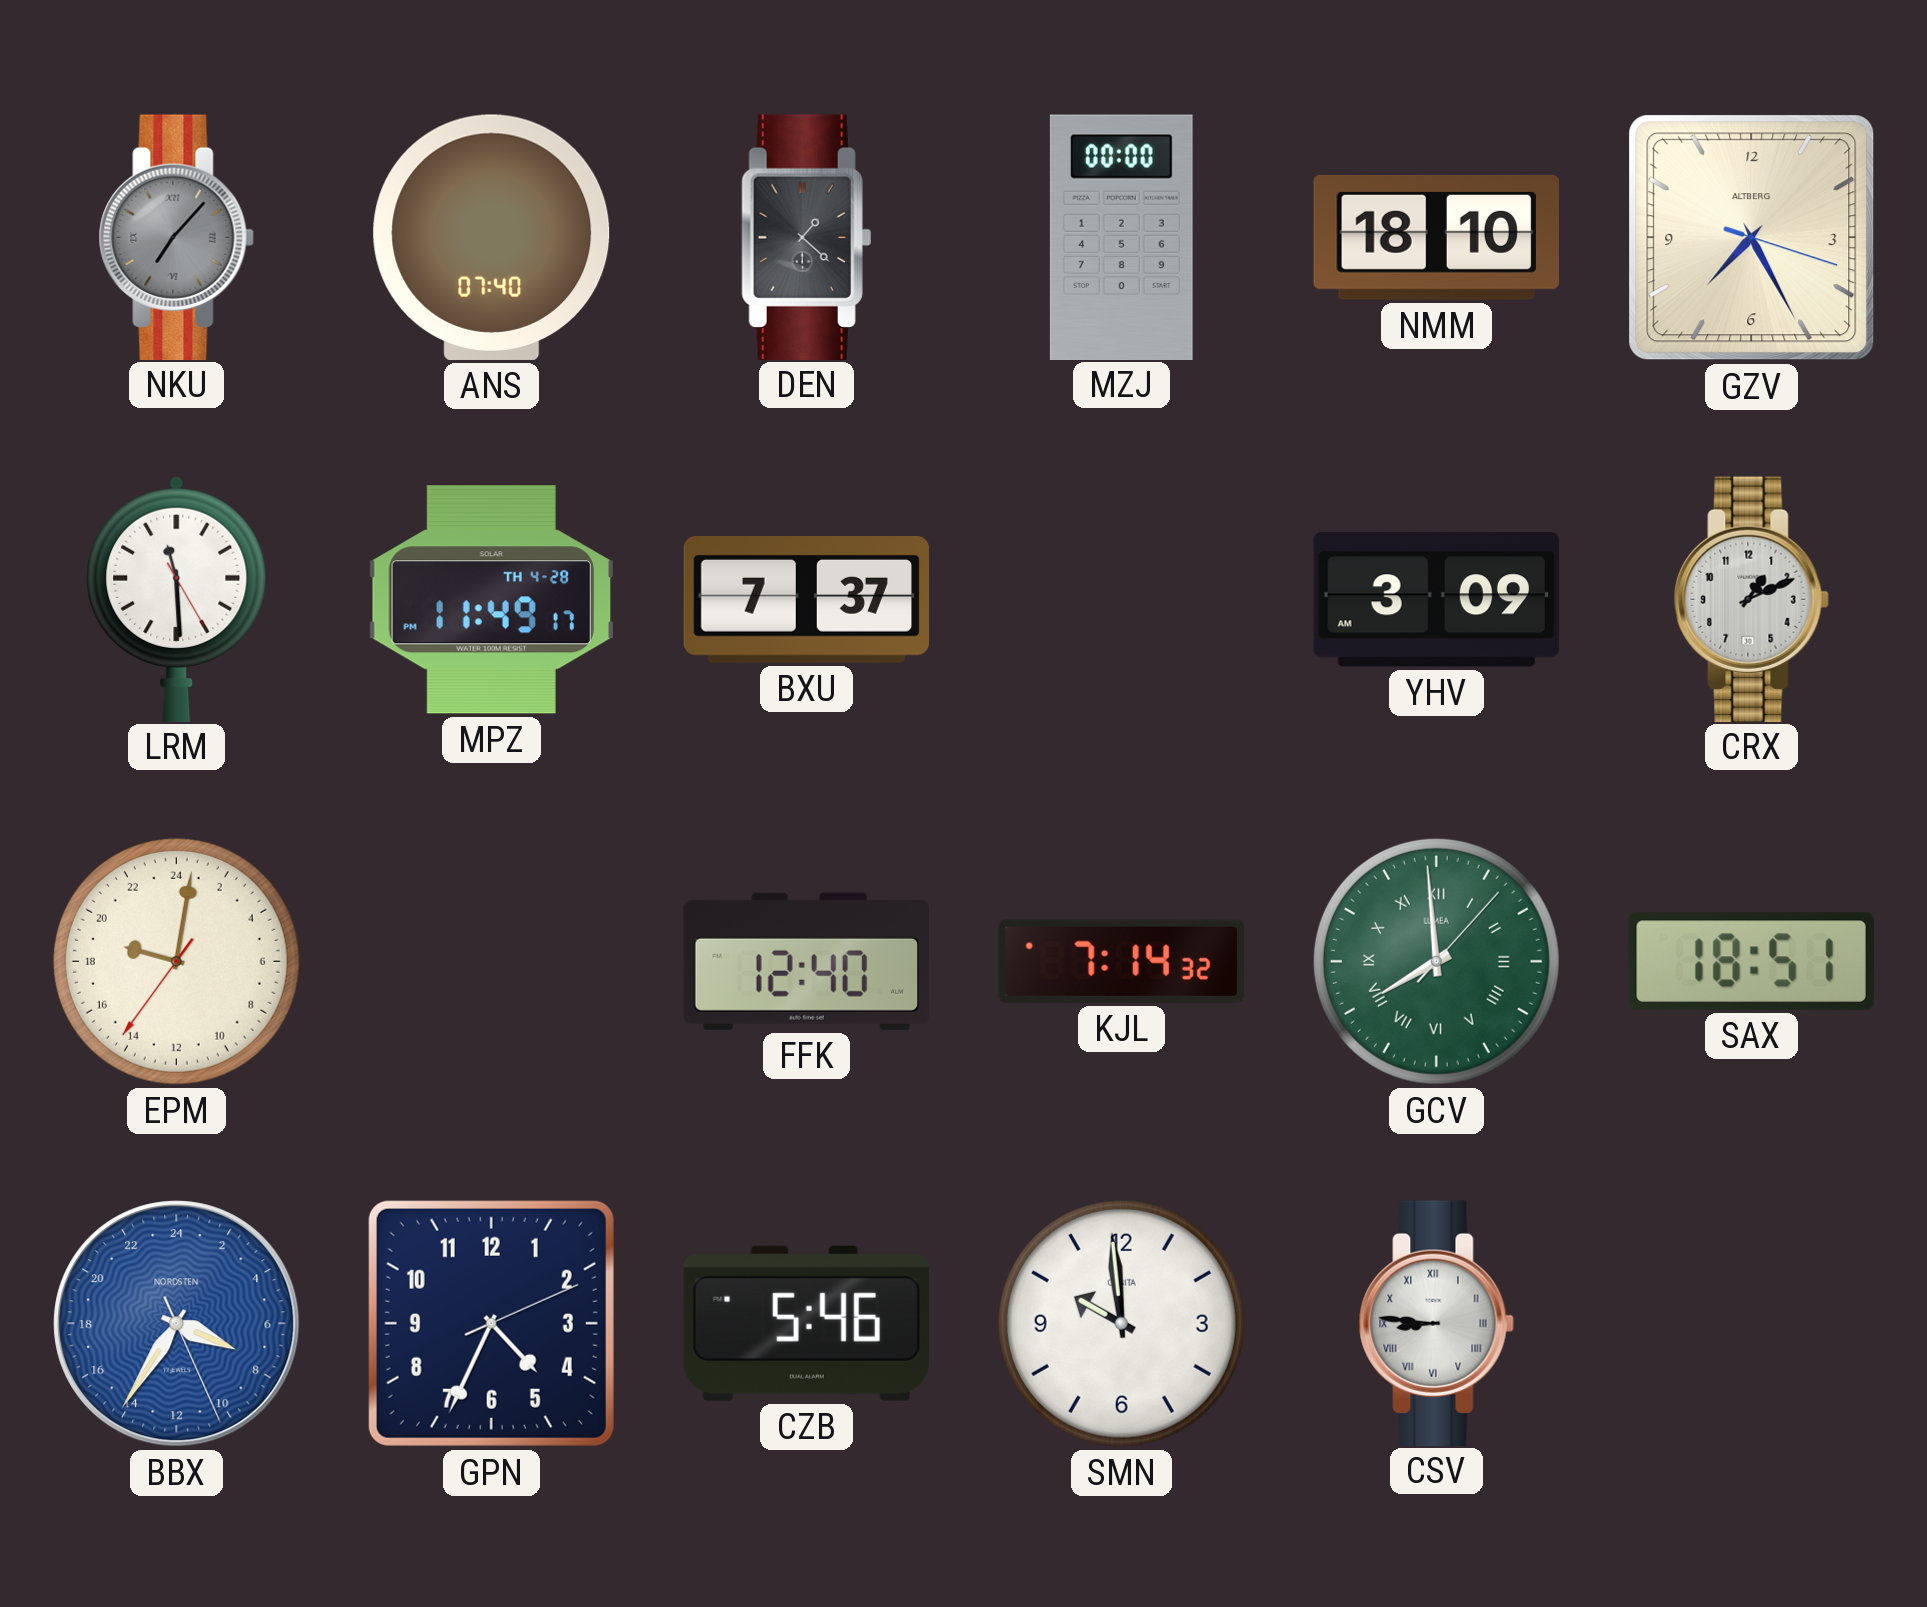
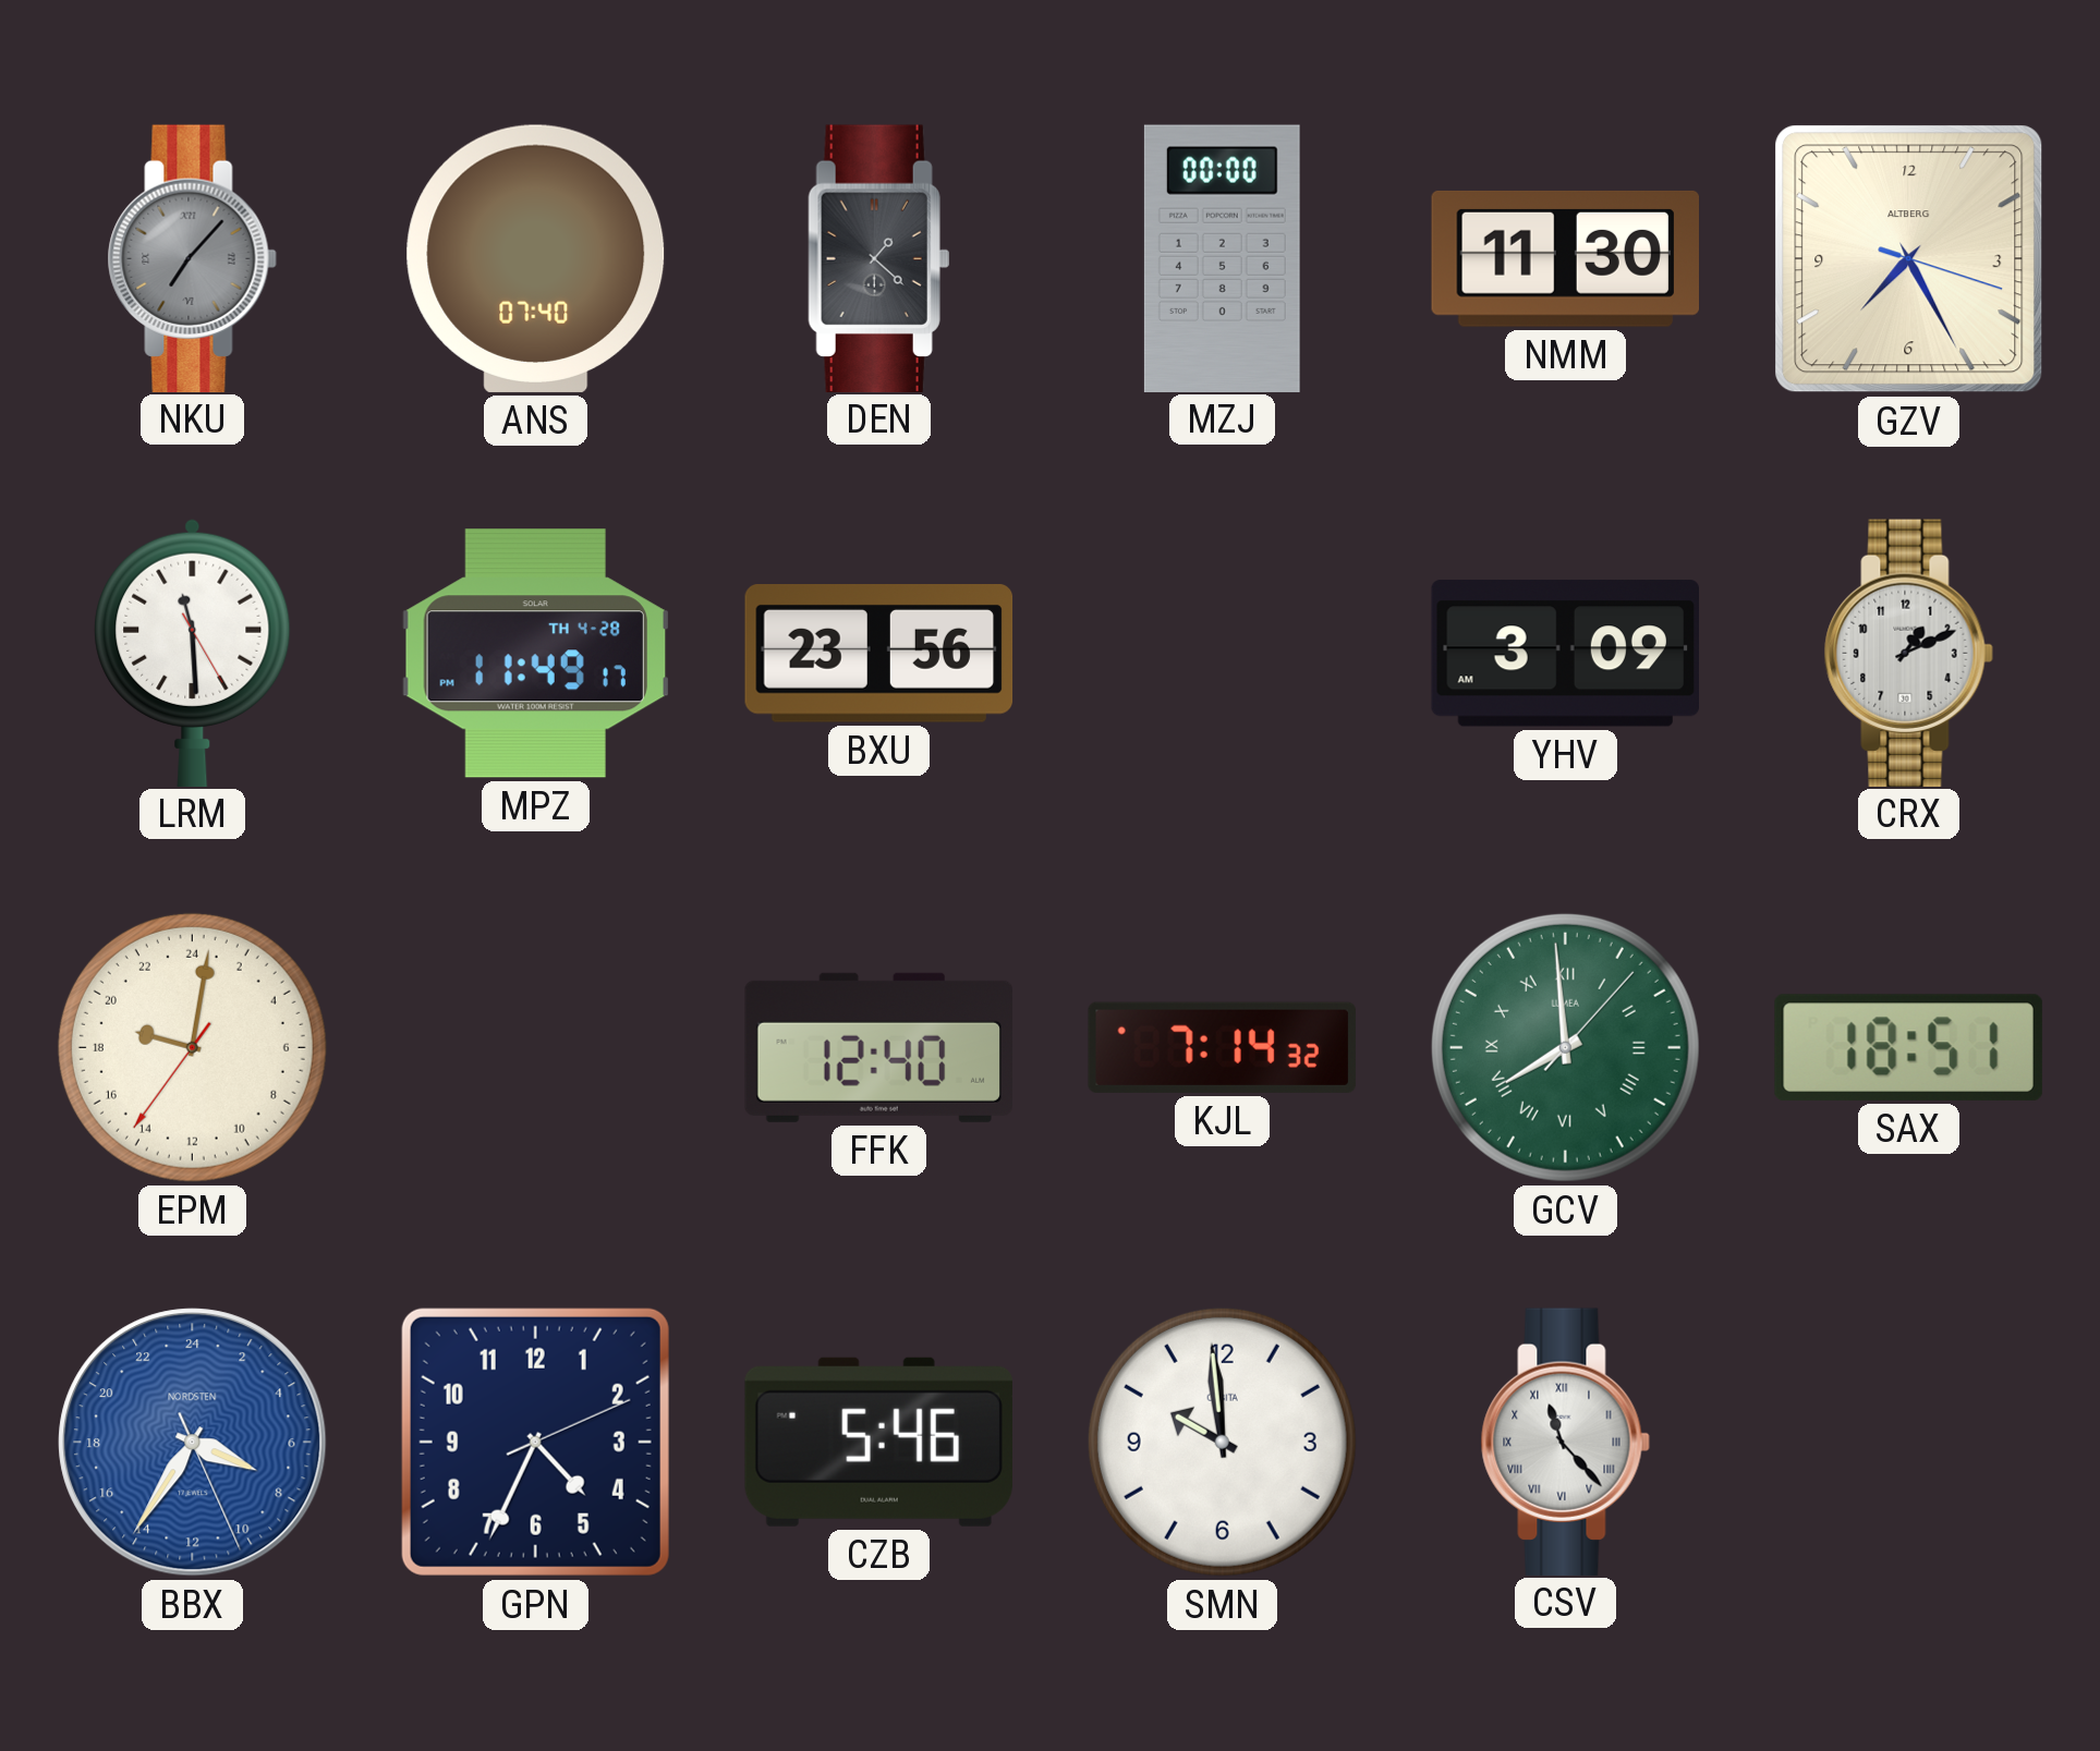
NMM: 18:10 -> 11:30 (1565, 258)
BXU: 7:37 -> 23:56 (879, 654)
CSV: 8:46 -> 11:23 (1565, 1442)
